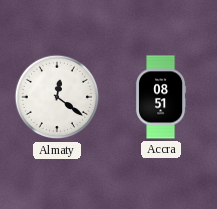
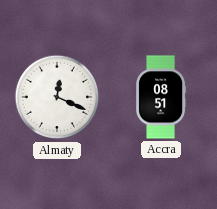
Almaty: 12:21 -> 12:19 (57, 97)
